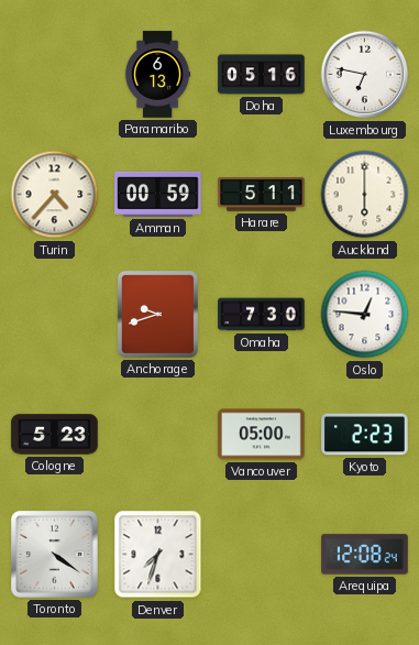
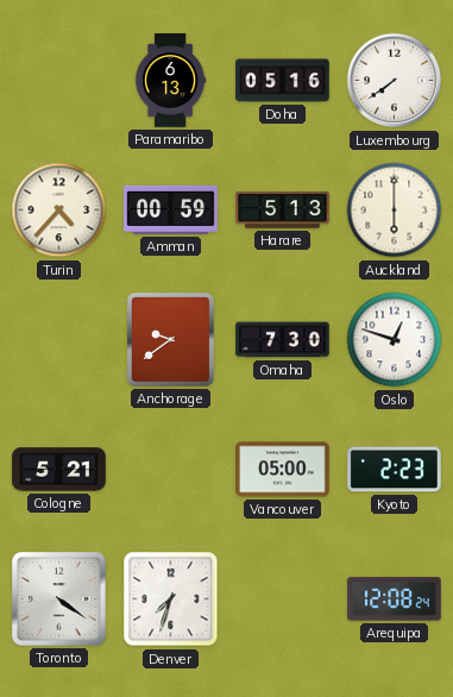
Luxembourg: 6:47 -> 7:39 (395, 81)
Harare: 5:11 -> 5:13 (283, 211)
Anchorage: 9:42 -> 9:39 (170, 339)
Oslo: 12:46 -> 12:48 (395, 340)
Cologne: 5:23 -> 5:21 (59, 470)
